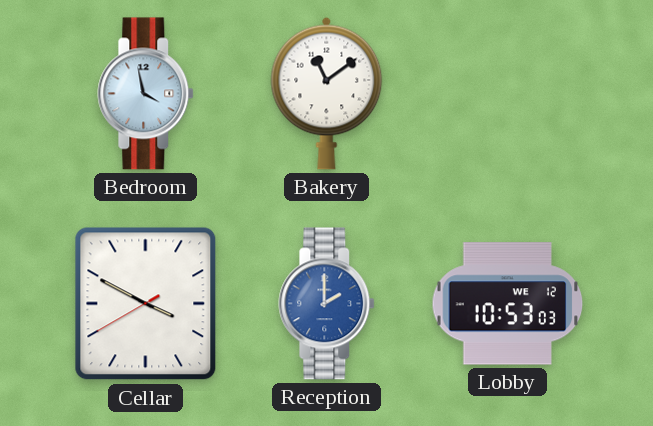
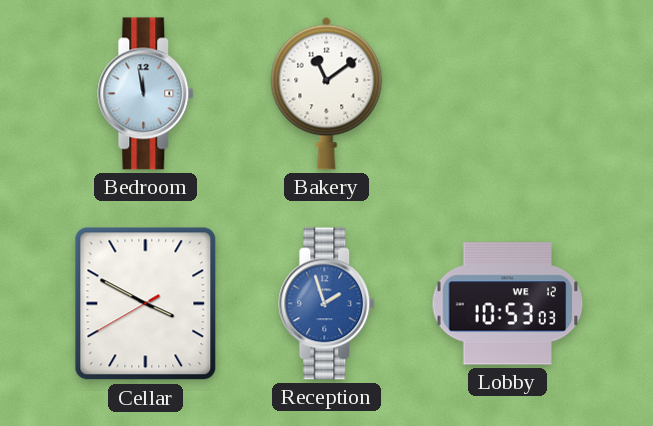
Bedroom: 3:58 -> 11:58 (146, 94)
Reception: 2:00 -> 1:57 (327, 304)
